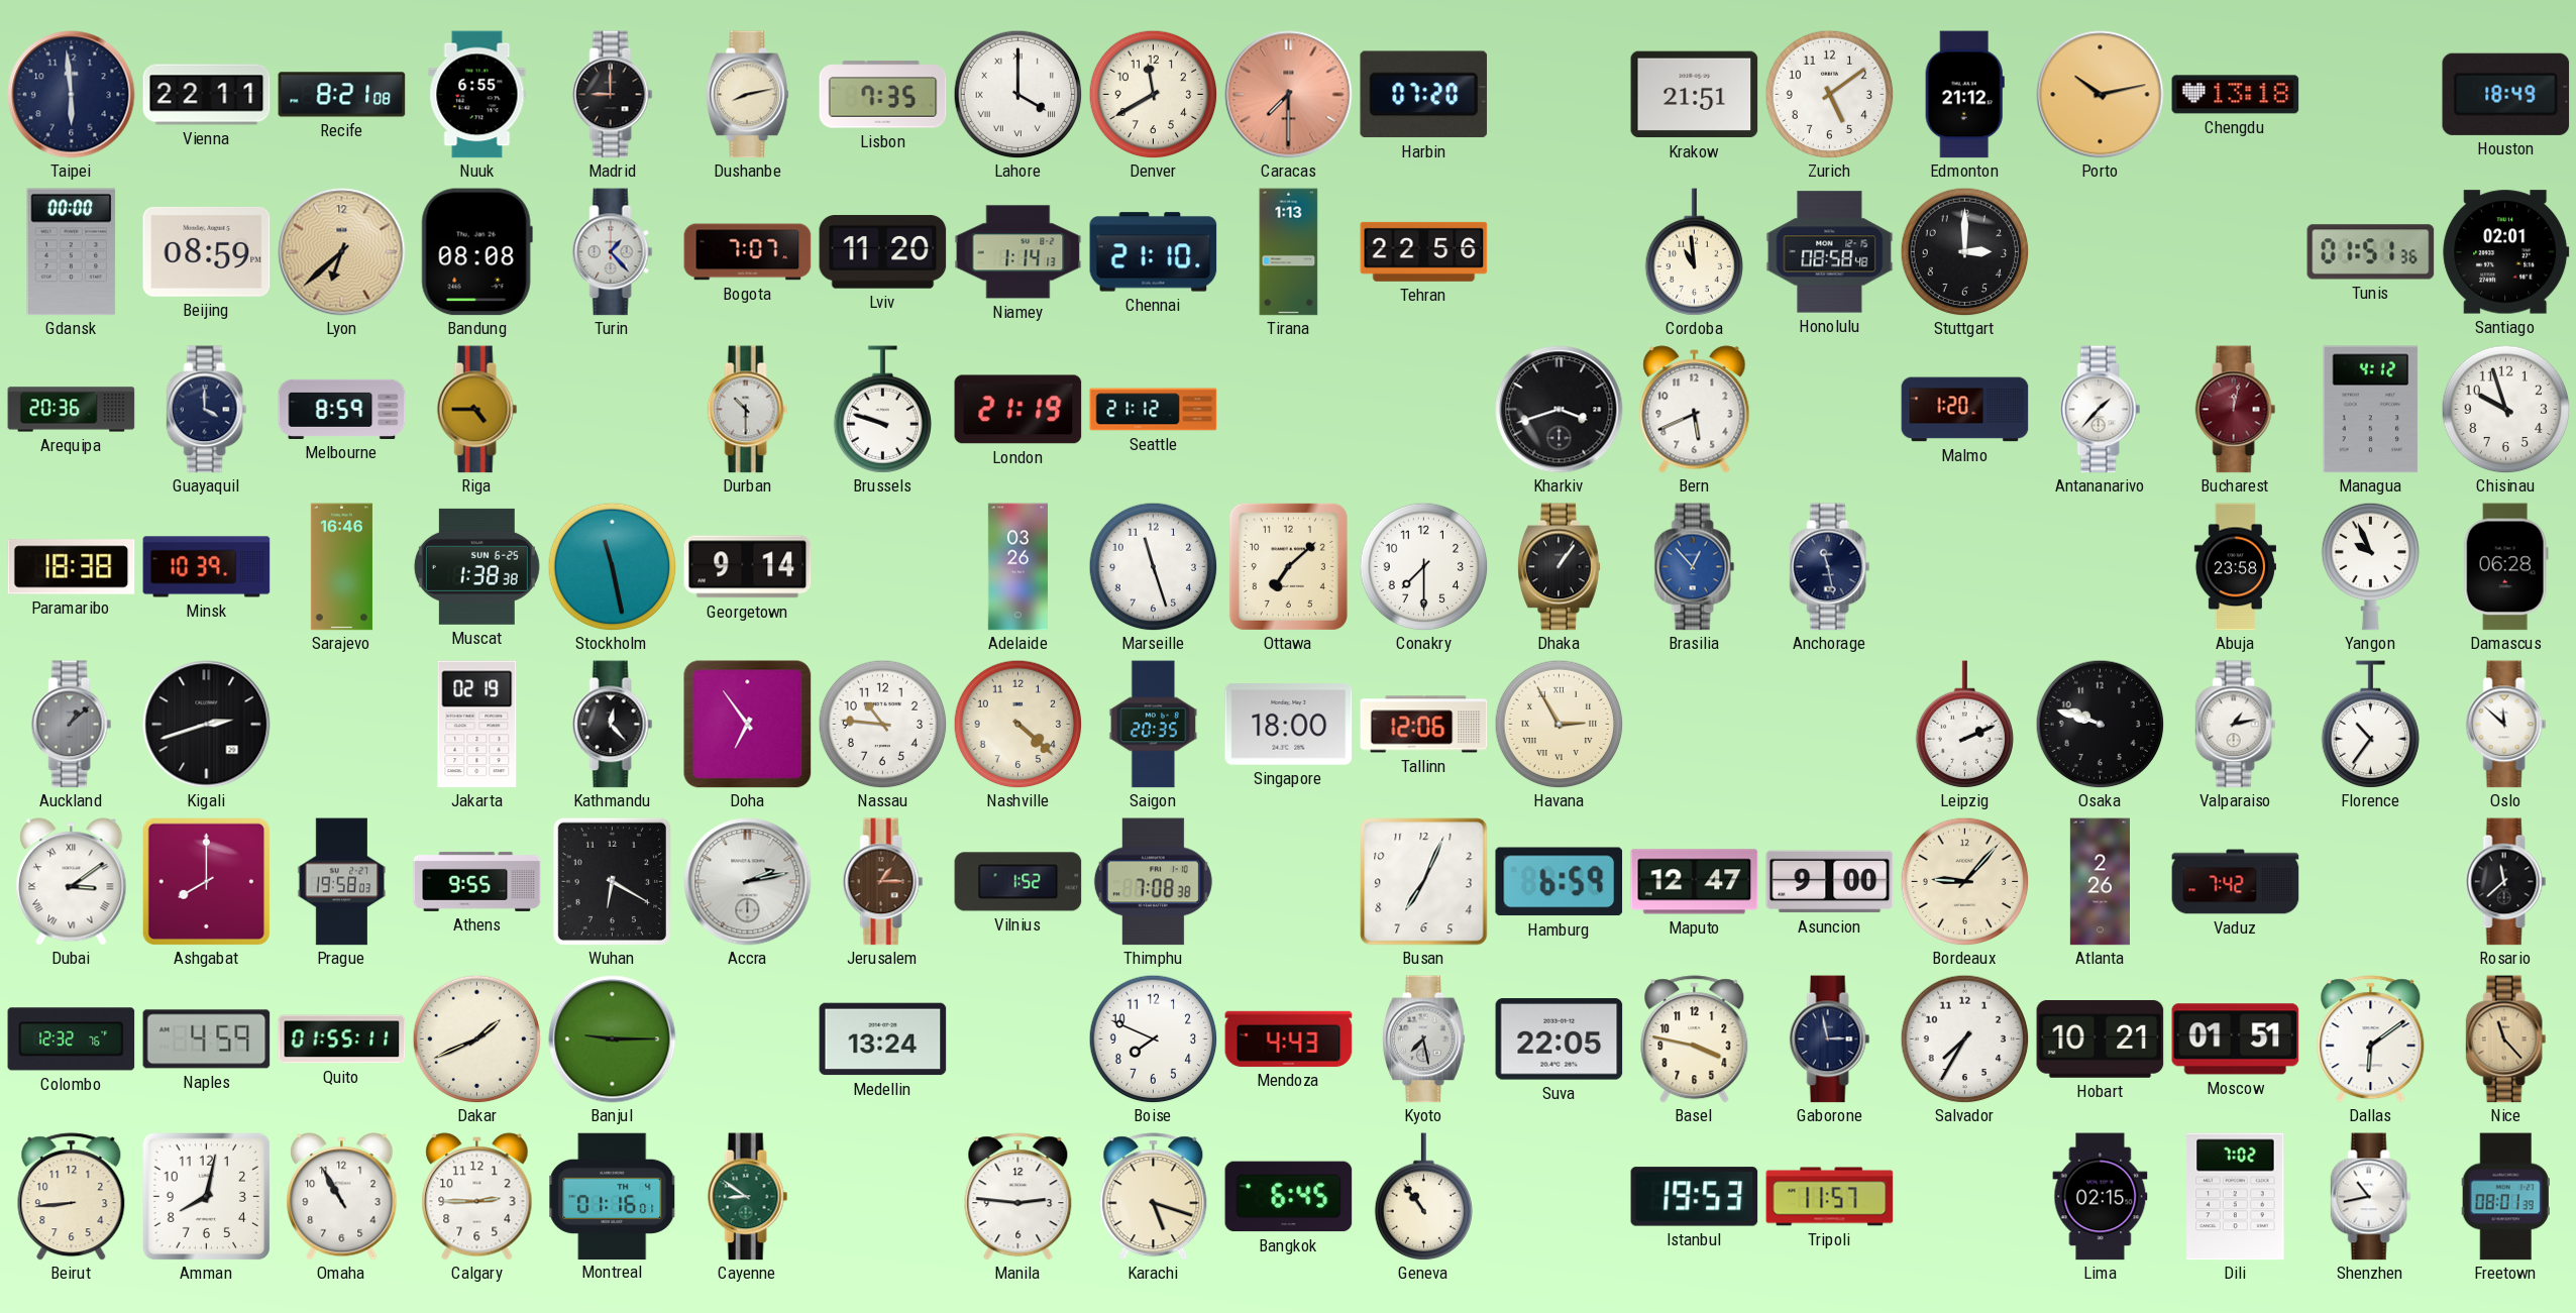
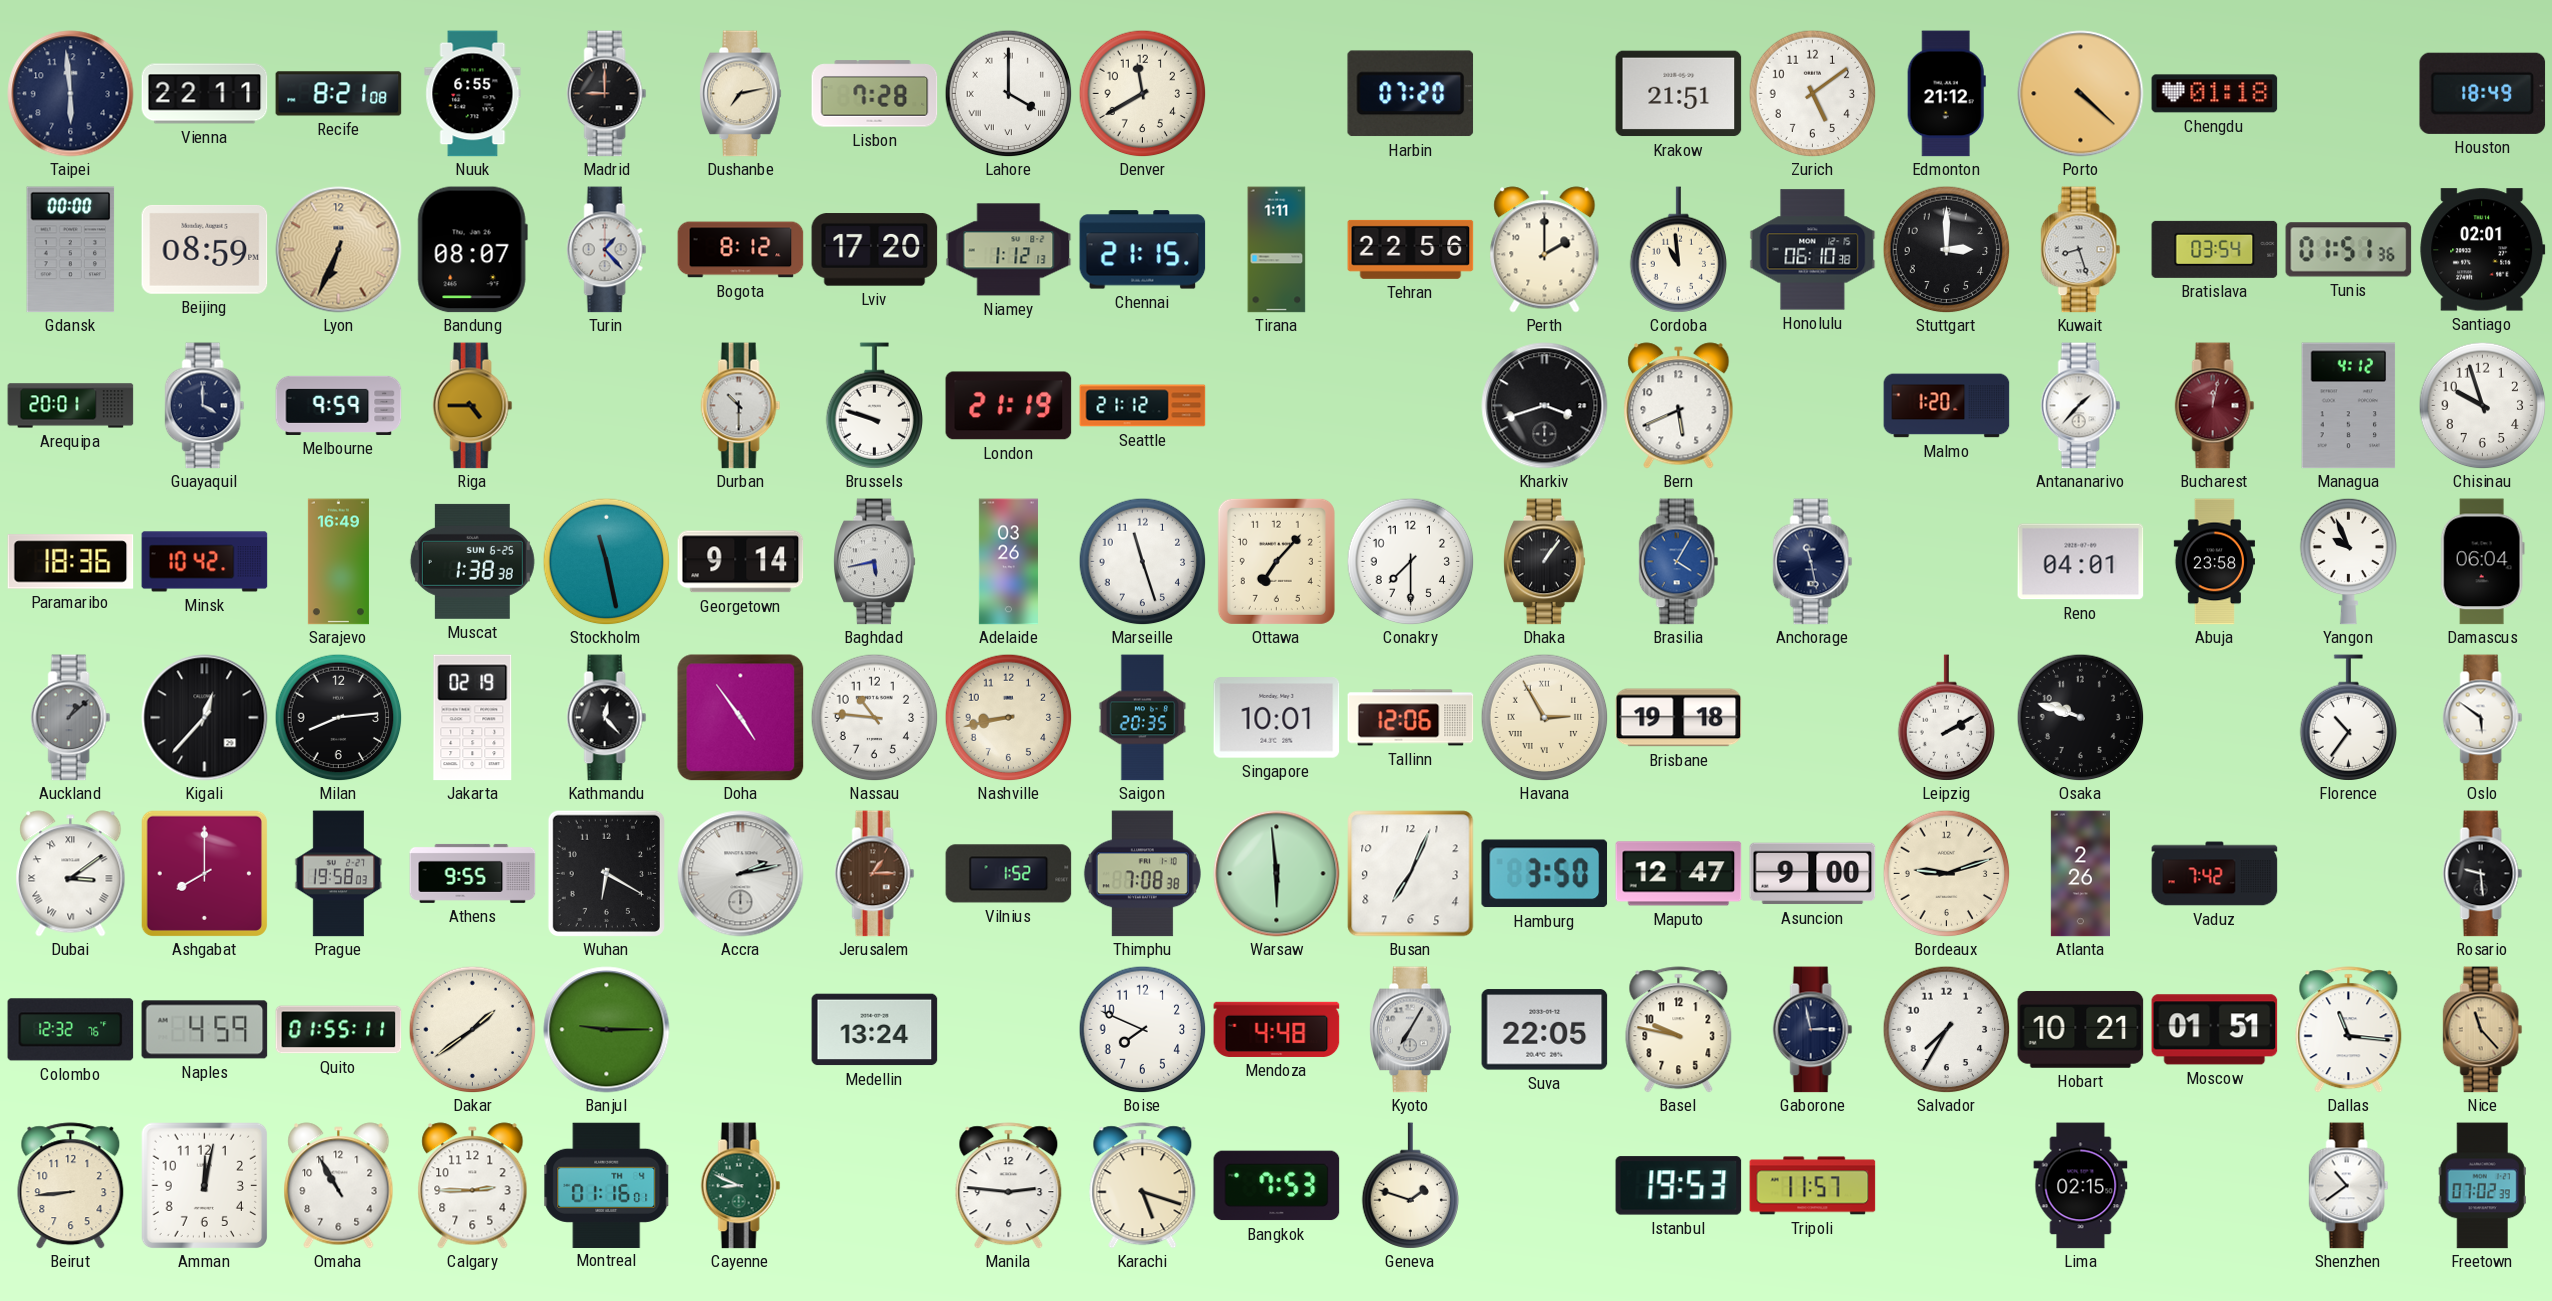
Dushanbe: 8:13 -> 7:13 (741, 94)
Lisbon: 7:35 -> 7:28 (875, 94)
Caracas: 7:30 -> none (1289, 95)
Porto: 10:13 -> 4:22 (2081, 94)
Chengdu: 13:18 -> 01:18 (2215, 94)
Lyon: 6:38 -> 6:34 (339, 250)
Bandung: 08:08 -> 08:07 (472, 250)
Bogota: 7:07 -> 8:12 (741, 250)
Lviv: 11:20 -> 17:20 (875, 250)
Niamey: 1:14 -> 1:12 (1009, 250)
Chennai: 21:10 -> 21:15 (1143, 250)
Tirana: 1:13 -> 1:11 (1277, 250)
Perth: none -> 2:00 (1545, 250)
Honolulu: 08:58 -> 06:10 (1813, 250)
Kuwait: none -> 8:27 (2081, 250)
Bratislava: none -> 03:54 (2215, 249)
Arequipa: 20:36 -> 20:01 (71, 406)
Melbourne: 8:59 -> 9:59 (339, 405)
Paramaribo: 18:38 -> 18:36 (71, 562)
Minsk: 10:39 -> 10:42 (205, 562)
Sarajevo: 16:46 -> 16:49 (338, 562)
Baghdad: none -> 5:43 (875, 562)
Ottawa: 7:08 -> 7:07 (1276, 561)
Brasilia: 12:53 -> 4:05 (1679, 562)
Reno: none -> 04:01 (2081, 562)
Damascus: 06:28 -> 06:04 (2482, 562)
Kigali: 2:42 -> 12:37 (205, 718)
Milan: none -> 8:14 (338, 717)
Doha: 6:54 -> 4:54 (741, 718)
Nashville: 4:22 -> 8:43 (1008, 717)
Singapore: 18:00 -> 10:01 (1277, 718)
Brisbane: none -> 19:18 (1679, 718)
Leipzig: 2:11 -> 2:10 (1946, 718)
Valparaiso: 1:13 -> none (2236, 725)
Oslo: 11:52 -> 5:51 (2483, 718)
Warsaw: none -> 5:59 (1277, 874)
Hamburg: 6:59 -> 3:50 (1545, 874)
Bordeaux: 9:07 -> 9:12 (1946, 873)
Rosario: 11:38 -> 9:29 (2483, 874)
Dakar: 1:41 -> 1:39 (472, 1029)
Mendoza: 4:43 -> 4:48 (1277, 1029)
Kyoto: 7:28 -> 7:05 (1411, 1030)
Basel: 3:47 -> 9:47 (1679, 1030)
Dallas: 6:09 -> 11:16 (2349, 1030)
Amman: 8:02 -> 12:02 (204, 1185)
Cayenne: 8:51 -> 8:49 (741, 1186)
Bangkok: 6:45 -> 7:53 (1277, 1186)
Geneva: 10:54 -> 1:48 (1410, 1186)
Dili: 7:02 -> none (2236, 1197)
Shenzhen: 10:43 -> 10:39 (2349, 1186)
Freetown: 08:01 -> 07:02 (2482, 1186)
